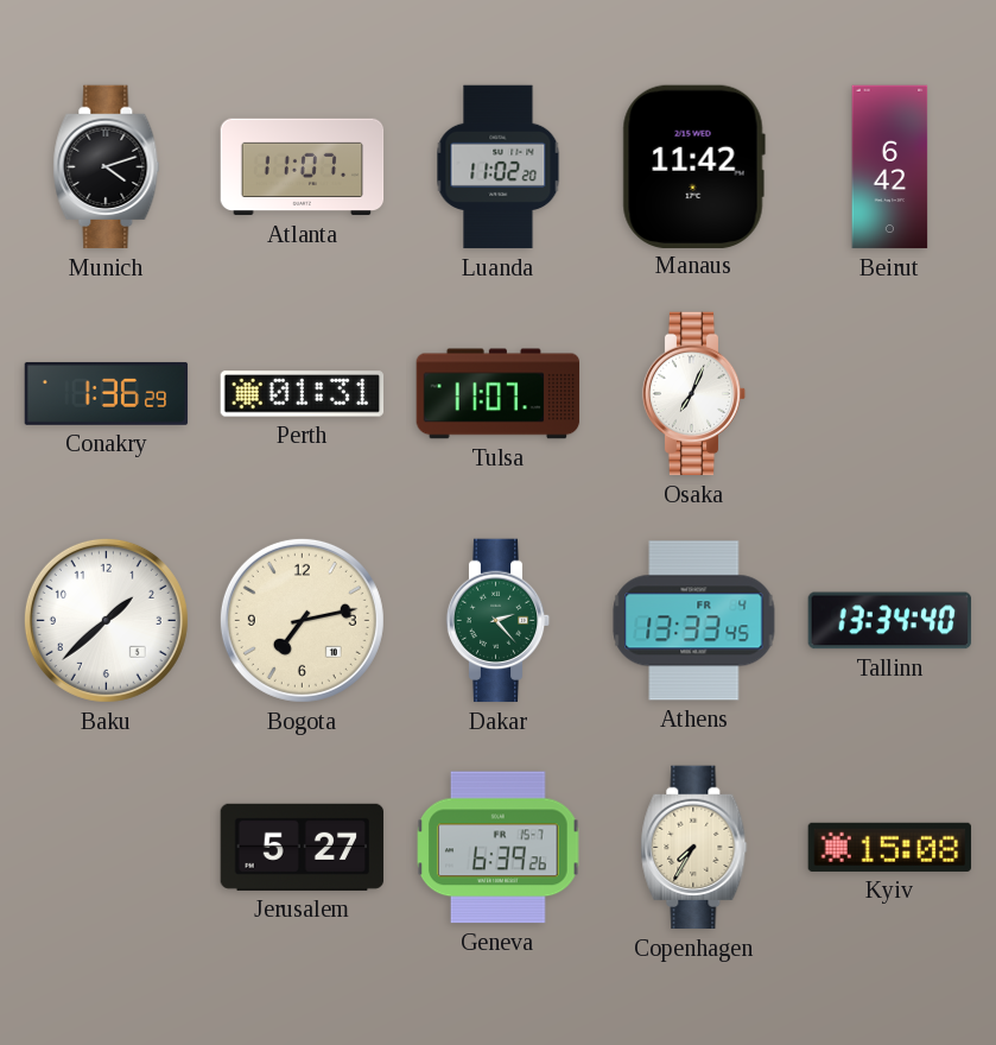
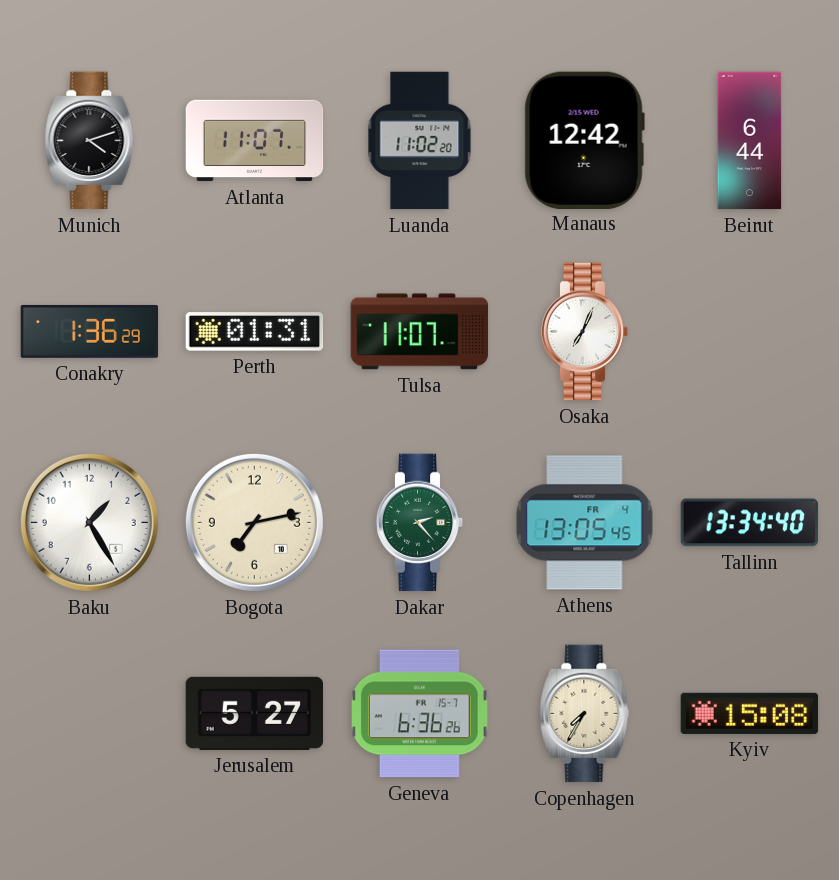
Manaus: 11:42 -> 12:42 (584, 140)
Beirut: 6:42 -> 6:44 (750, 141)
Baku: 1:38 -> 1:25 (89, 522)
Athens: 13:33 -> 13:05 (585, 523)
Geneva: 6:39 -> 6:36 (420, 714)
